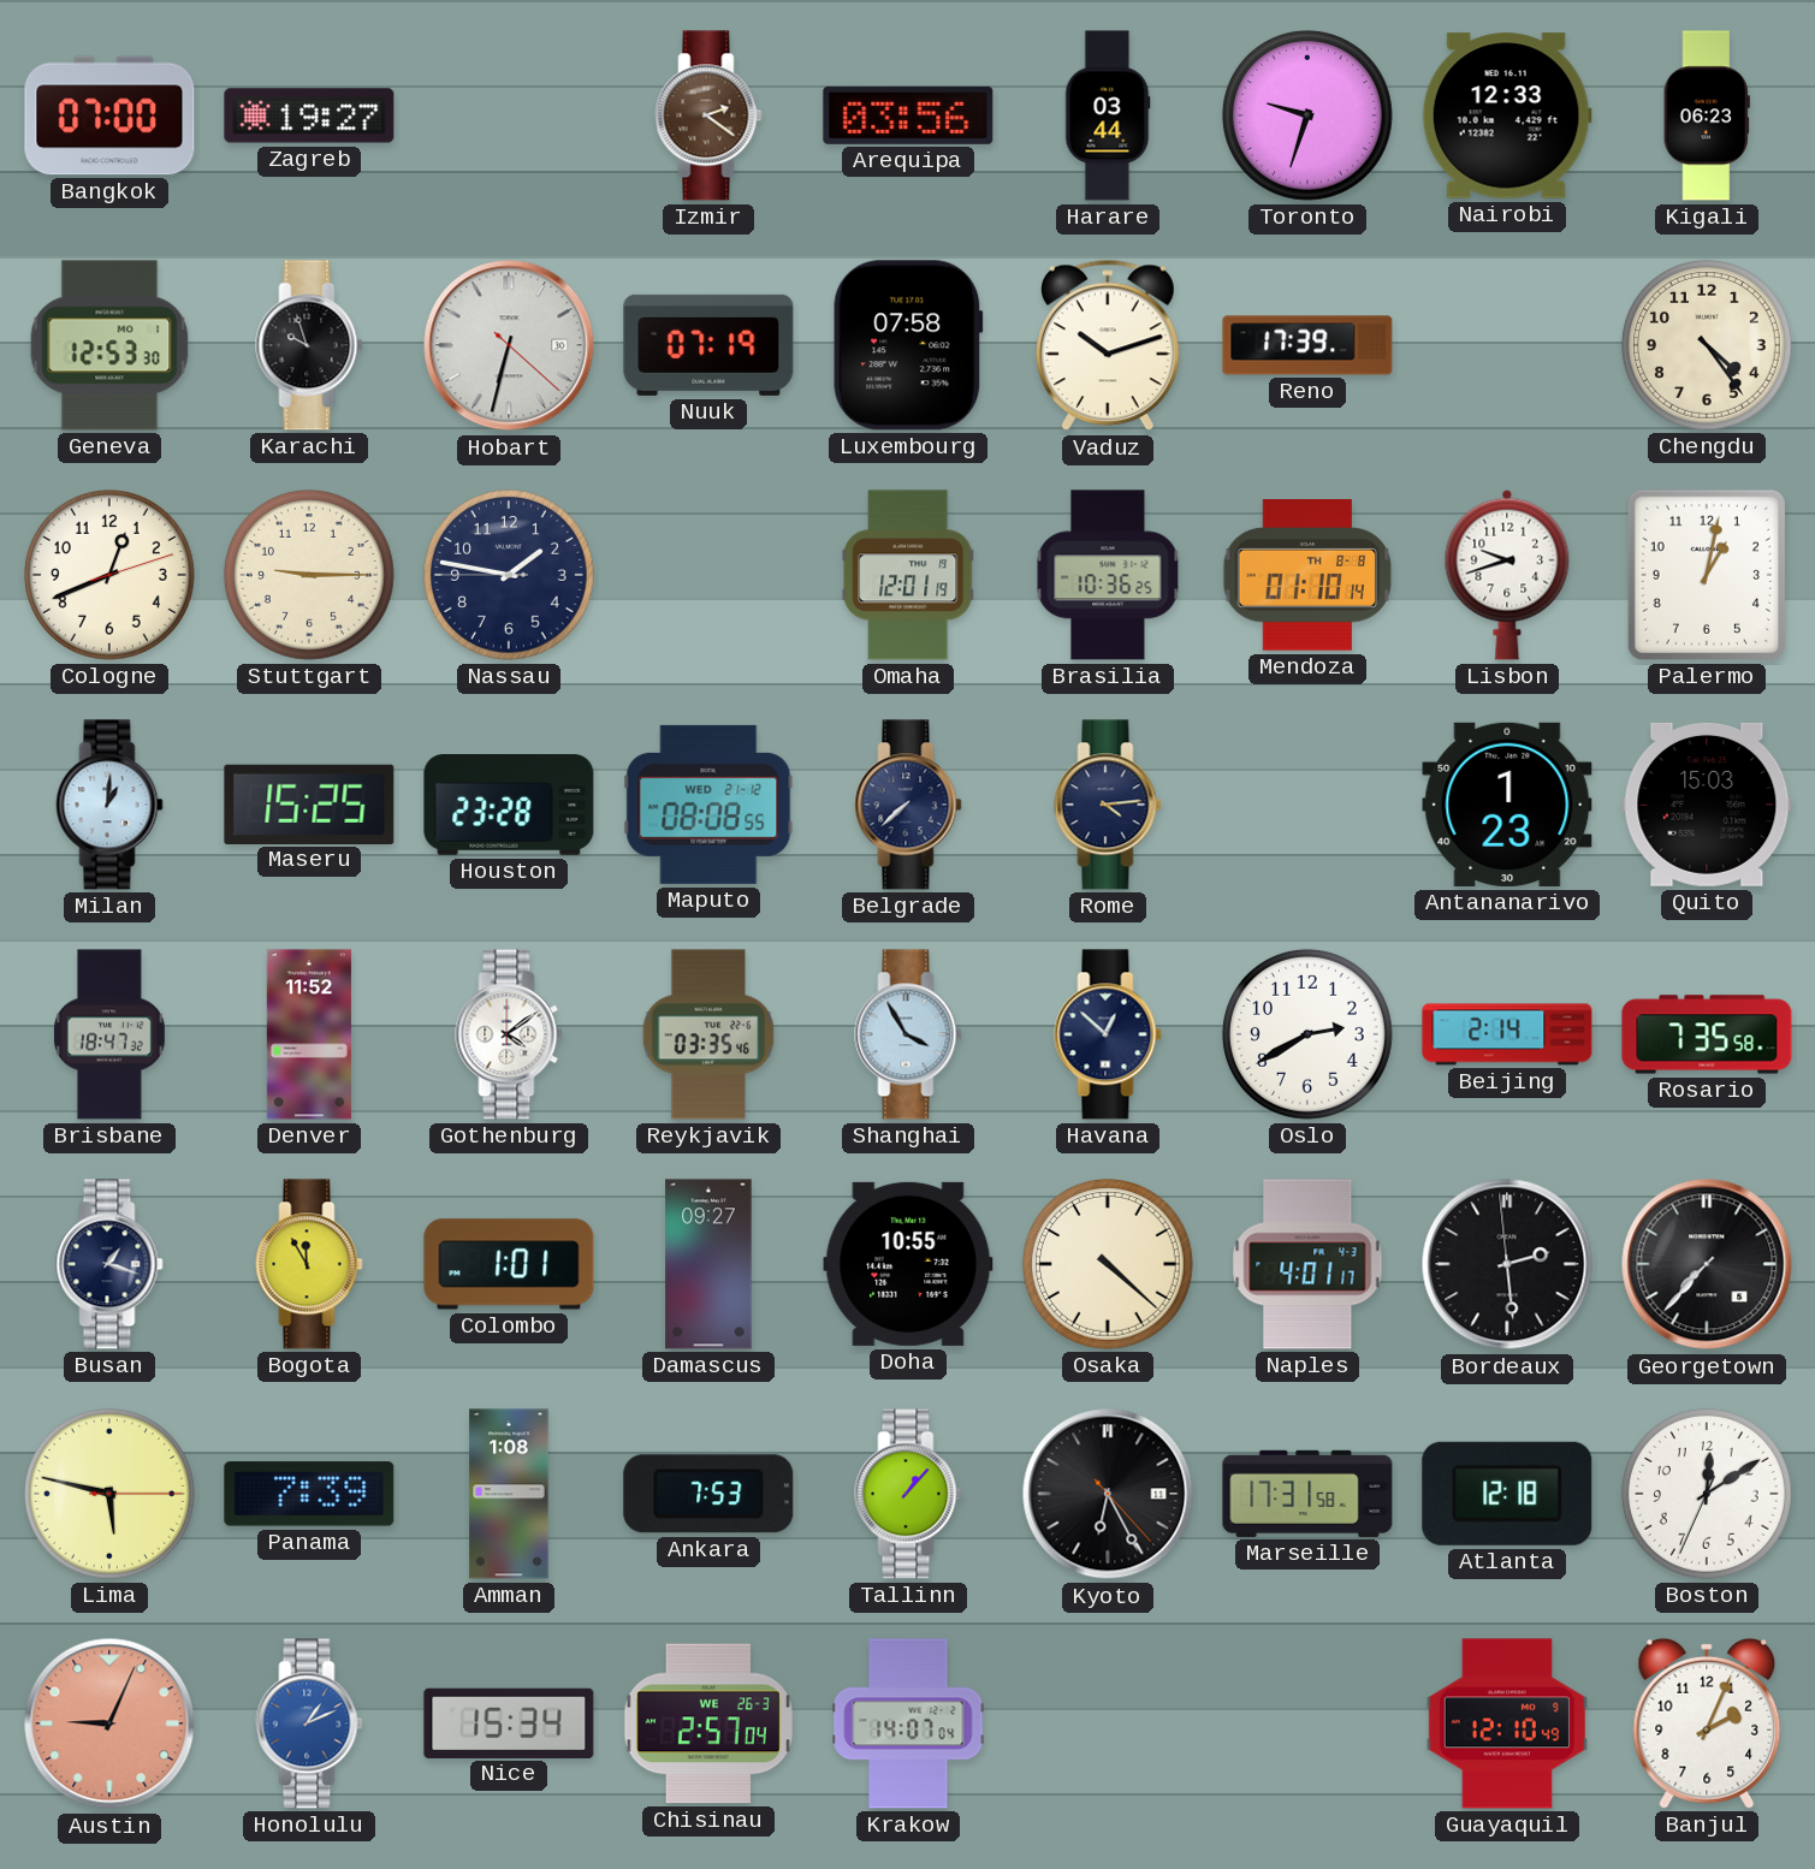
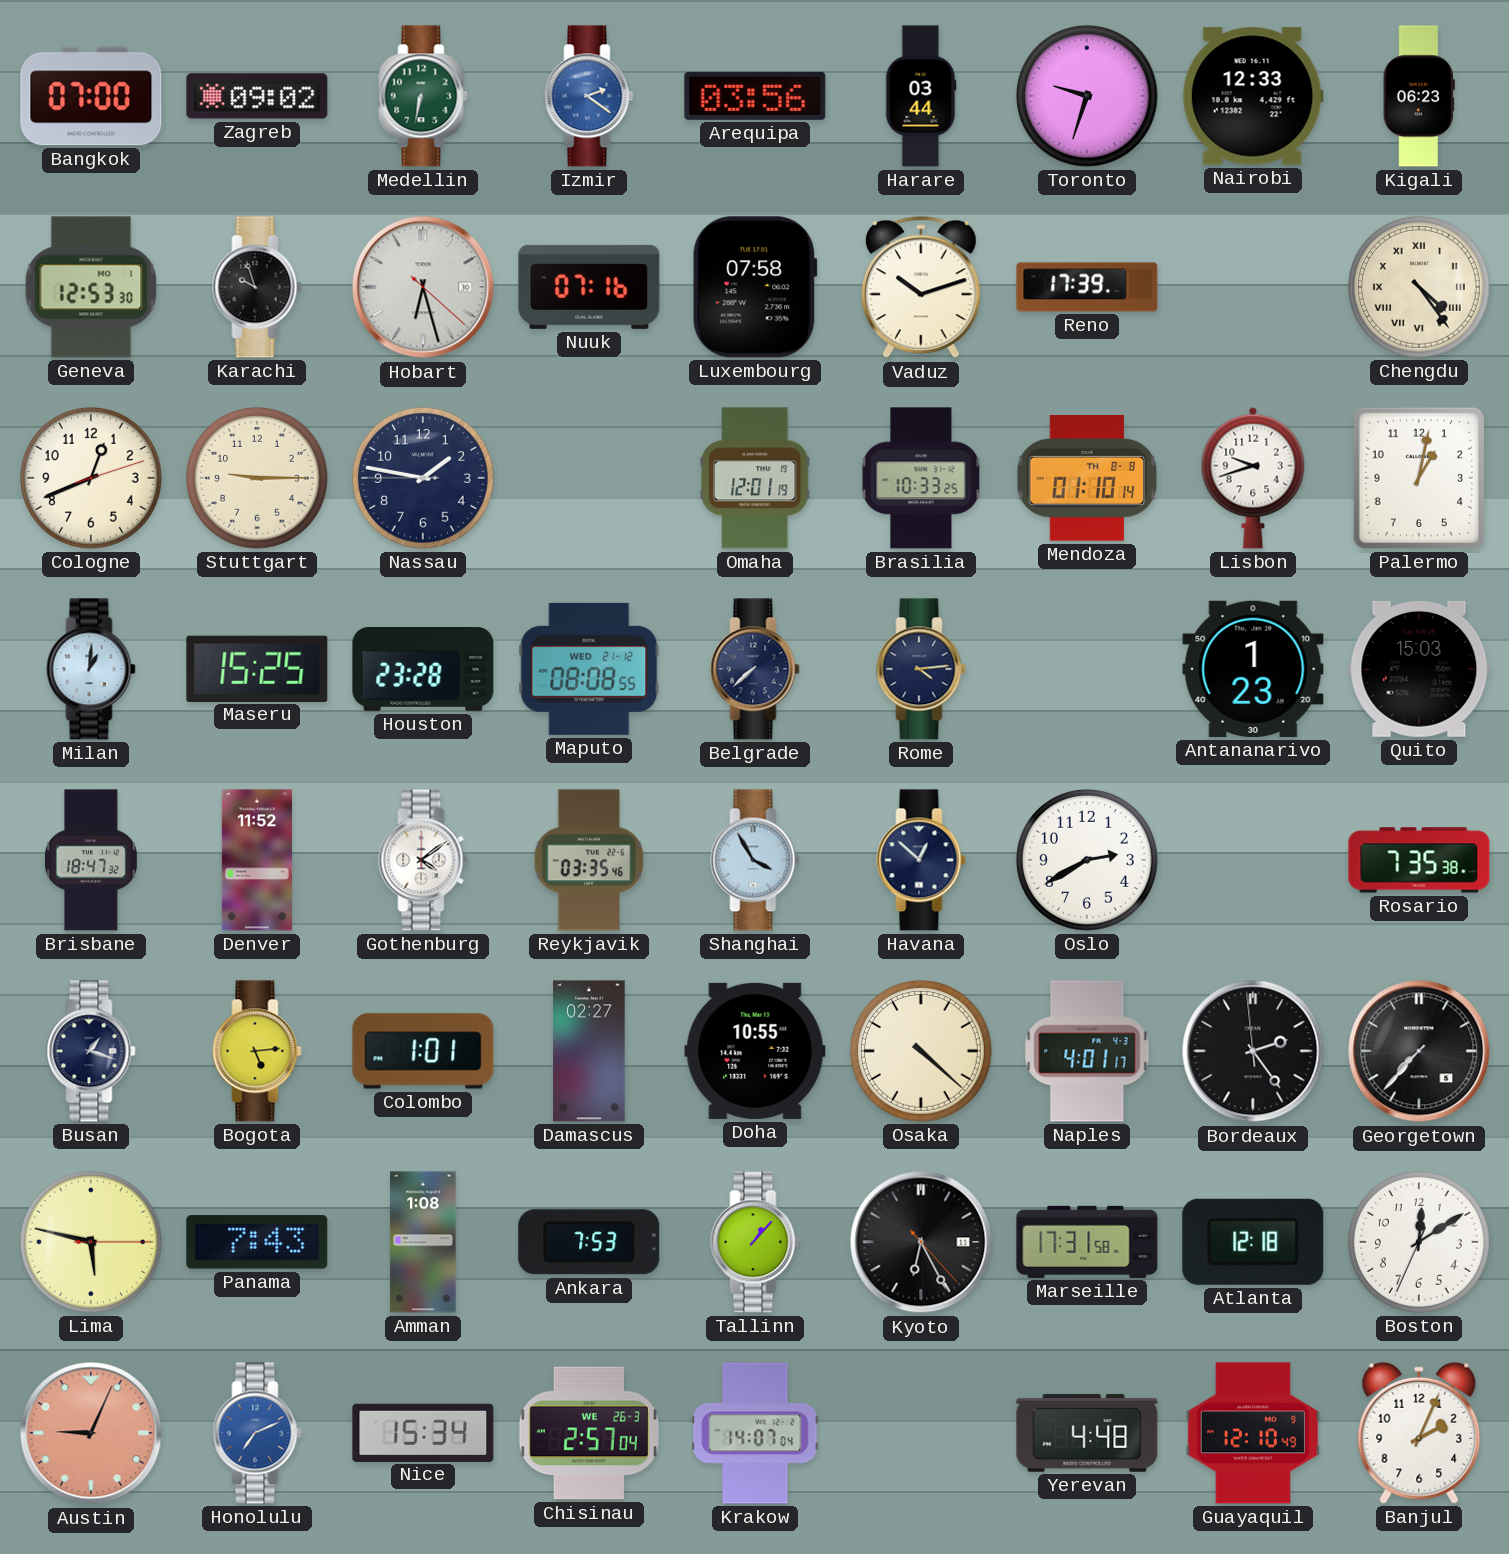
Zagreb: 19:27 -> 09:02 (257, 96)
Medellin: none -> 6:32 (423, 96)
Izmir dial: brown -> blue (589, 96)
Hobart: 6:32 -> 6:27 (423, 287)
Nuuk: 07:19 -> 07:16 (589, 287)
Chengdu numerals: Arabic -> Roman (1419, 287)
Brasilia: 10:36 -> 10:33 (921, 478)
Beijing: 2:14 -> none (1507, 1034)
Rosario: 7:35:58 -> 7:35:38 (1419, 860)
Bogota: 11:55 -> 5:14 (257, 1051)
Damascus: 09:27 -> 02:27 (589, 1051)
Bordeaux: 2:28 -> 2:23 (1253, 1051)
Panama: 7:39 -> 7:43 (257, 1242)
Honolulu: 1:11 -> 7:11 (257, 1433)
Yerevan: none -> 4:48 (1087, 1433)
